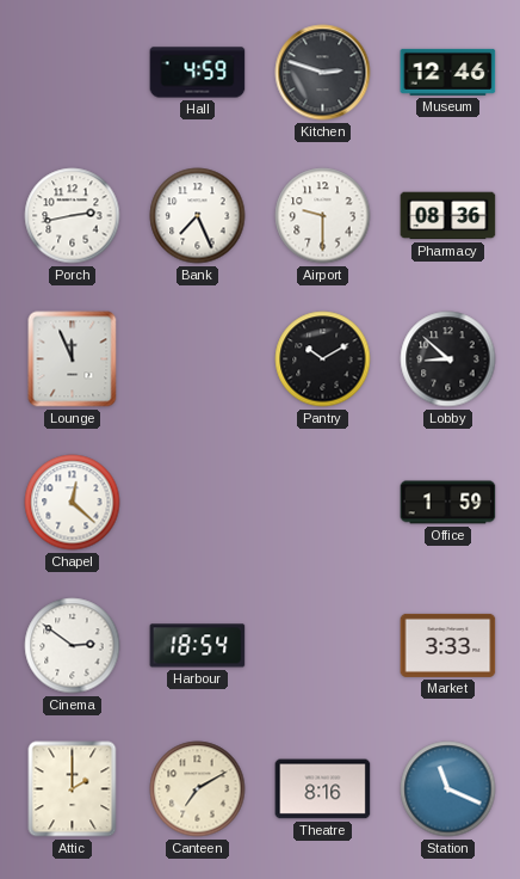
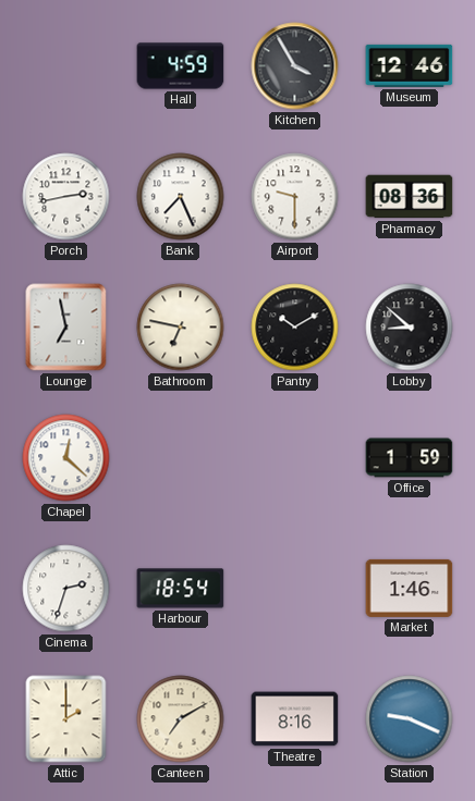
Kitchen: 2:48 -> 3:55 (295, 66)
Lounge: 11:56 -> 6:58 (66, 328)
Bathroom: none -> 6:47 (181, 328)
Cinema: 2:51 -> 2:33 (66, 589)
Market: 3:33 -> 1:46 (410, 588)
Station: 11:19 -> 9:19 (410, 719)
